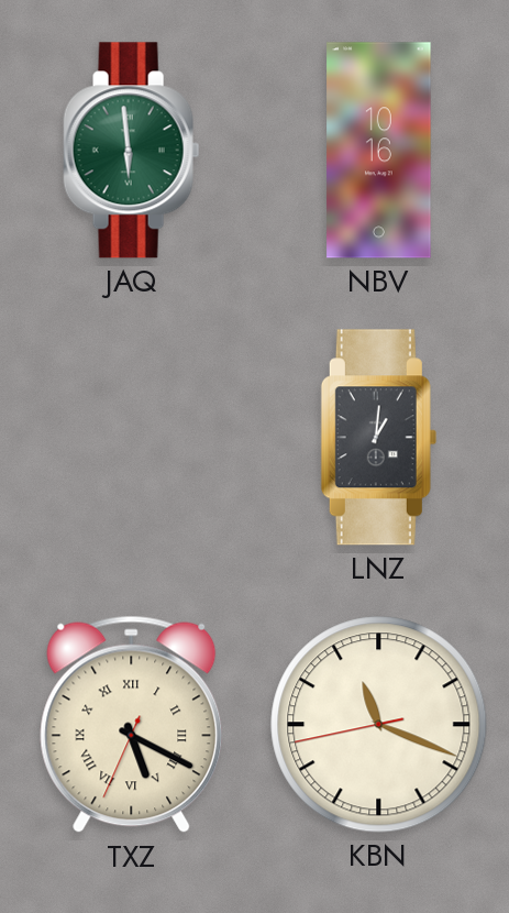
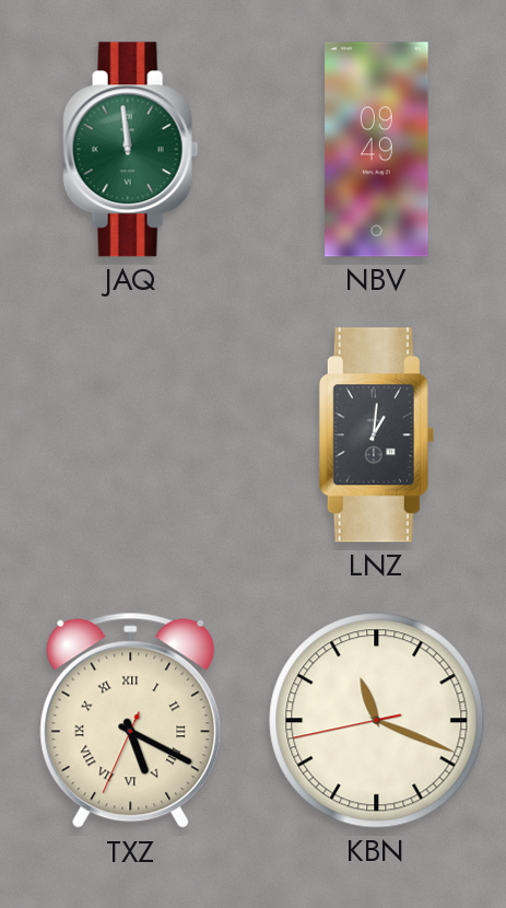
JAQ: 5:59 -> 11:59 (131, 150)
NBV: 10:16 -> 09:49 (377, 150)
